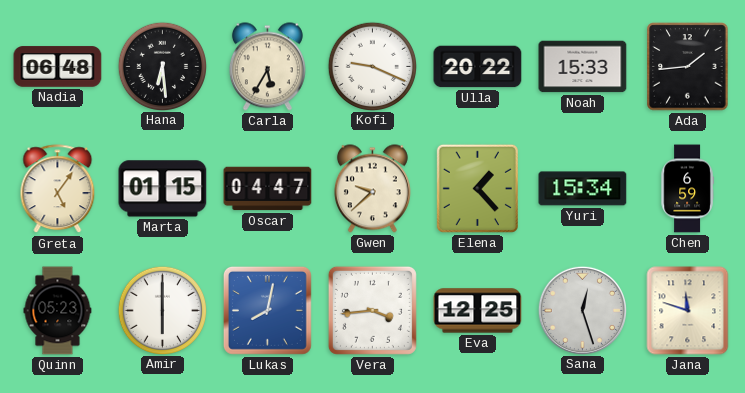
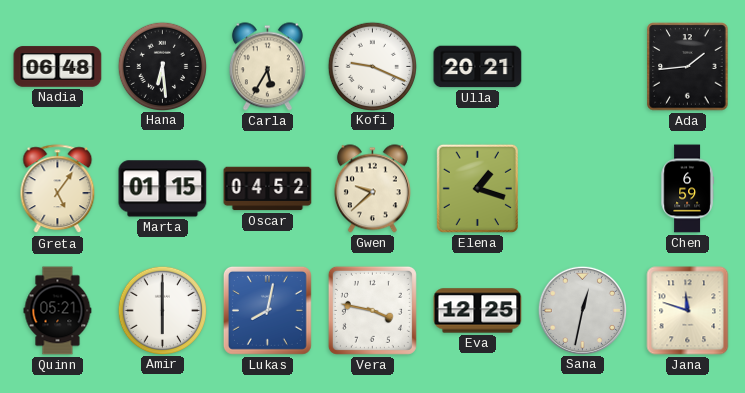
Ulla: 20:22 -> 20:21 (478, 67)
Noah: 15:33 -> none (583, 67)
Oscar: 04:47 -> 04:52 (268, 189)
Elena: 1:23 -> 1:18 (477, 188)
Yuri: 15:34 -> none (583, 189)
Quinn: 05:23 -> 05:21 (58, 311)
Vera: 3:44 -> 3:47 (372, 310)
Sana: 12:27 -> 12:32 (582, 310)
